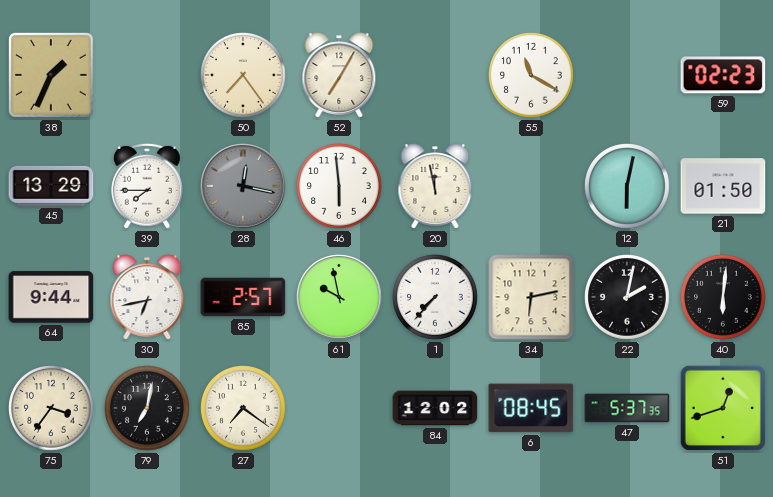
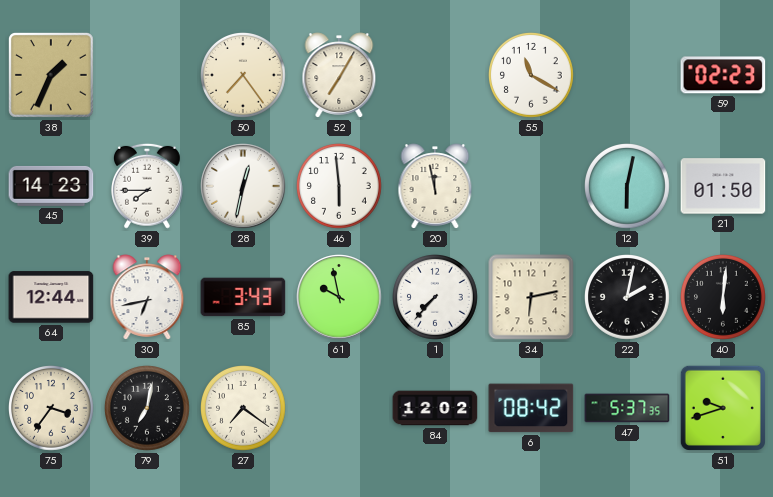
45: 13:29 -> 14:23 (51, 186)
28: 12:17 -> 12:32 (243, 186)
28 dial: grey -> white (243, 186)
64: 9:44 -> 12:44 (51, 297)
85: 2:57 -> 3:43 (243, 297)
6: 08:45 -> 08:42 (531, 408)
51: 12:42 -> 9:42 (723, 408)
